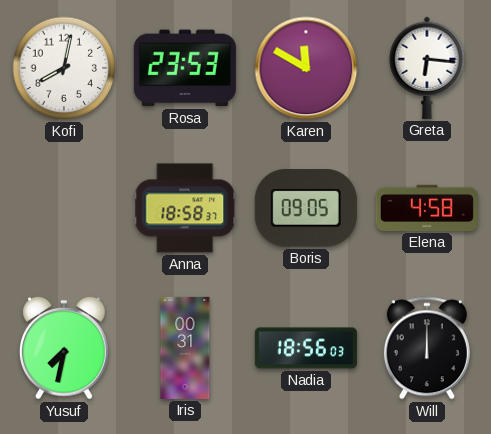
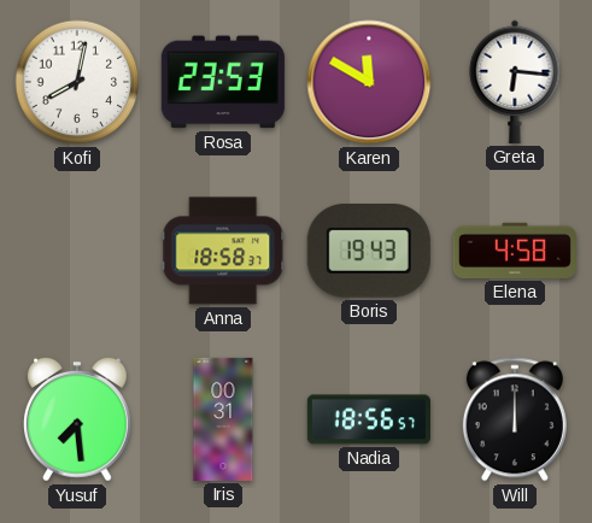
Boris: 09:05 -> 19:43 (369, 252)
Yusuf: 7:32 -> 7:29 (77, 419)
Nadia: 18:56:03 -> 18:56:57 (369, 419)
